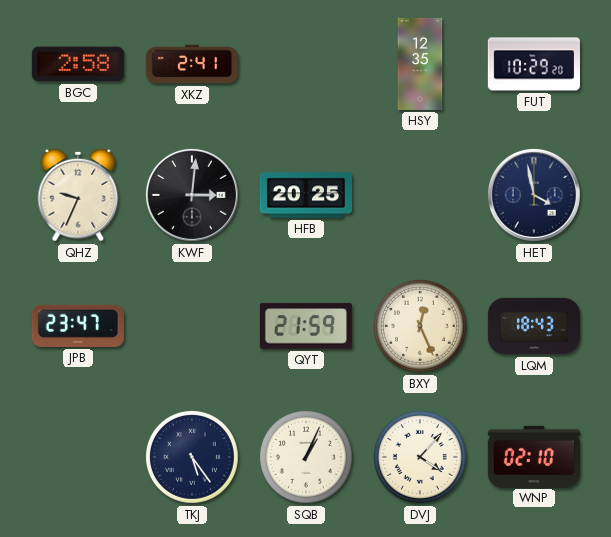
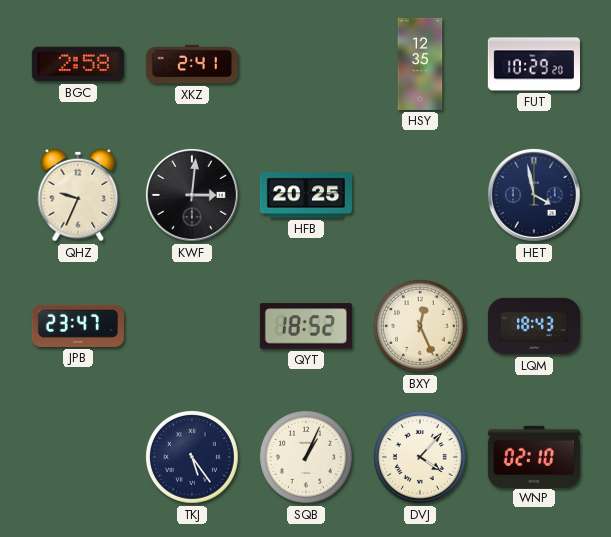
QYT: 21:59 -> 18:52 (306, 326)
